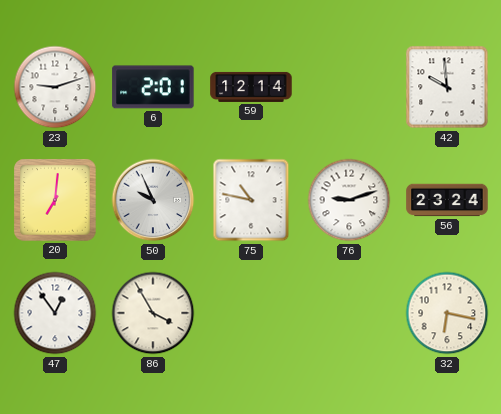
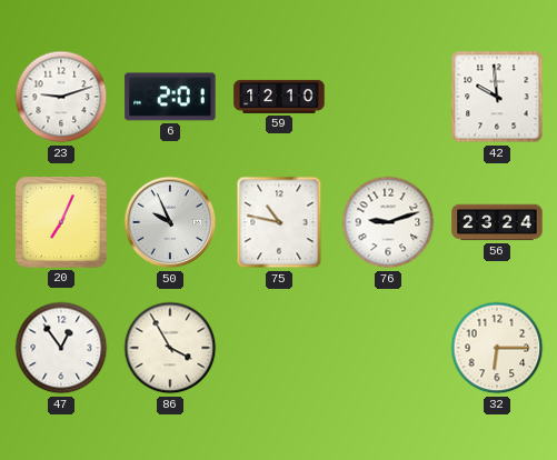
59: 12:14 -> 12:10 (279, 97)
20: 7:01 -> 7:04 (61, 222)
32: 6:17 -> 6:15 (497, 348)
